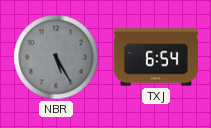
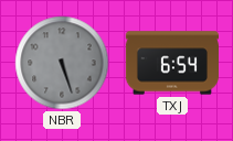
NBR: 5:25 -> 5:27 (62, 63)
